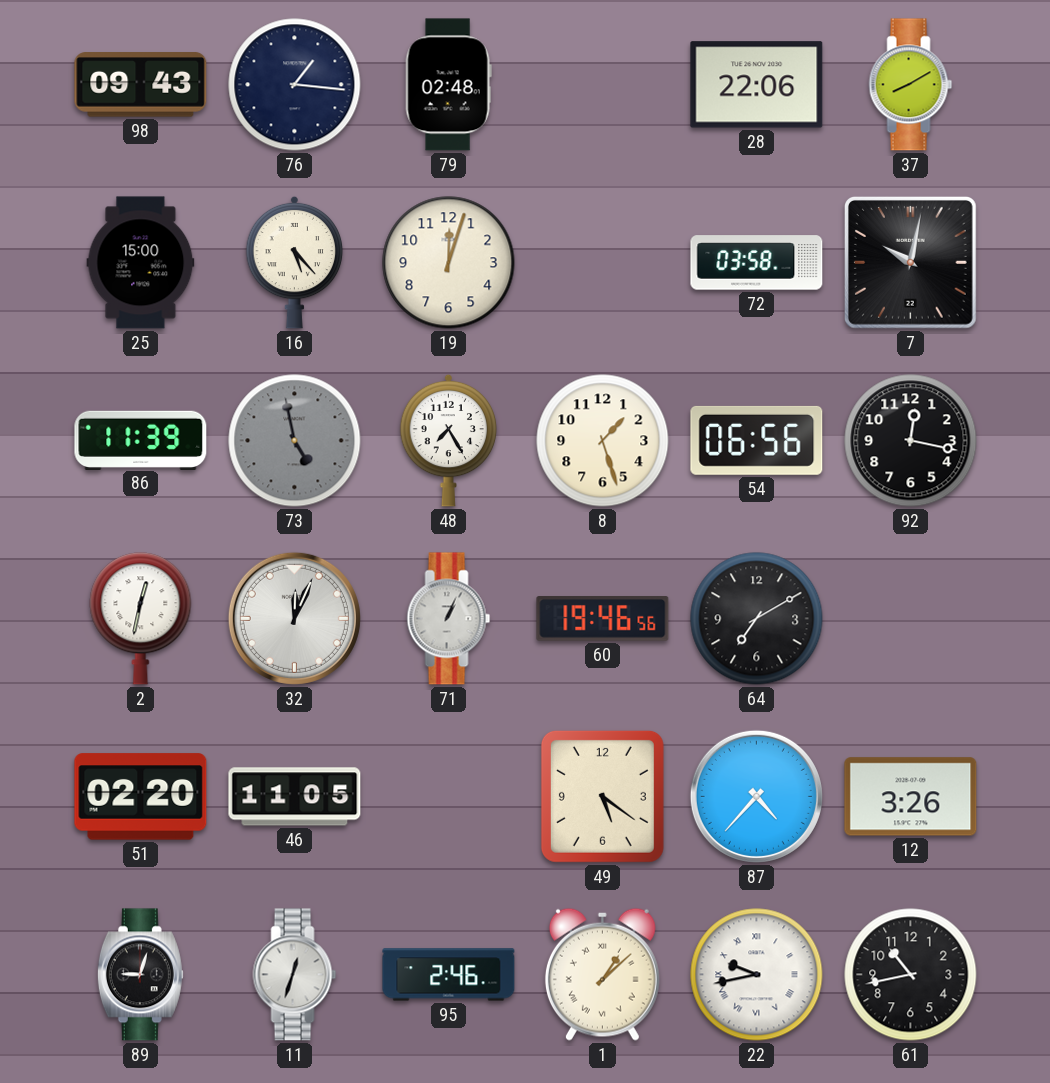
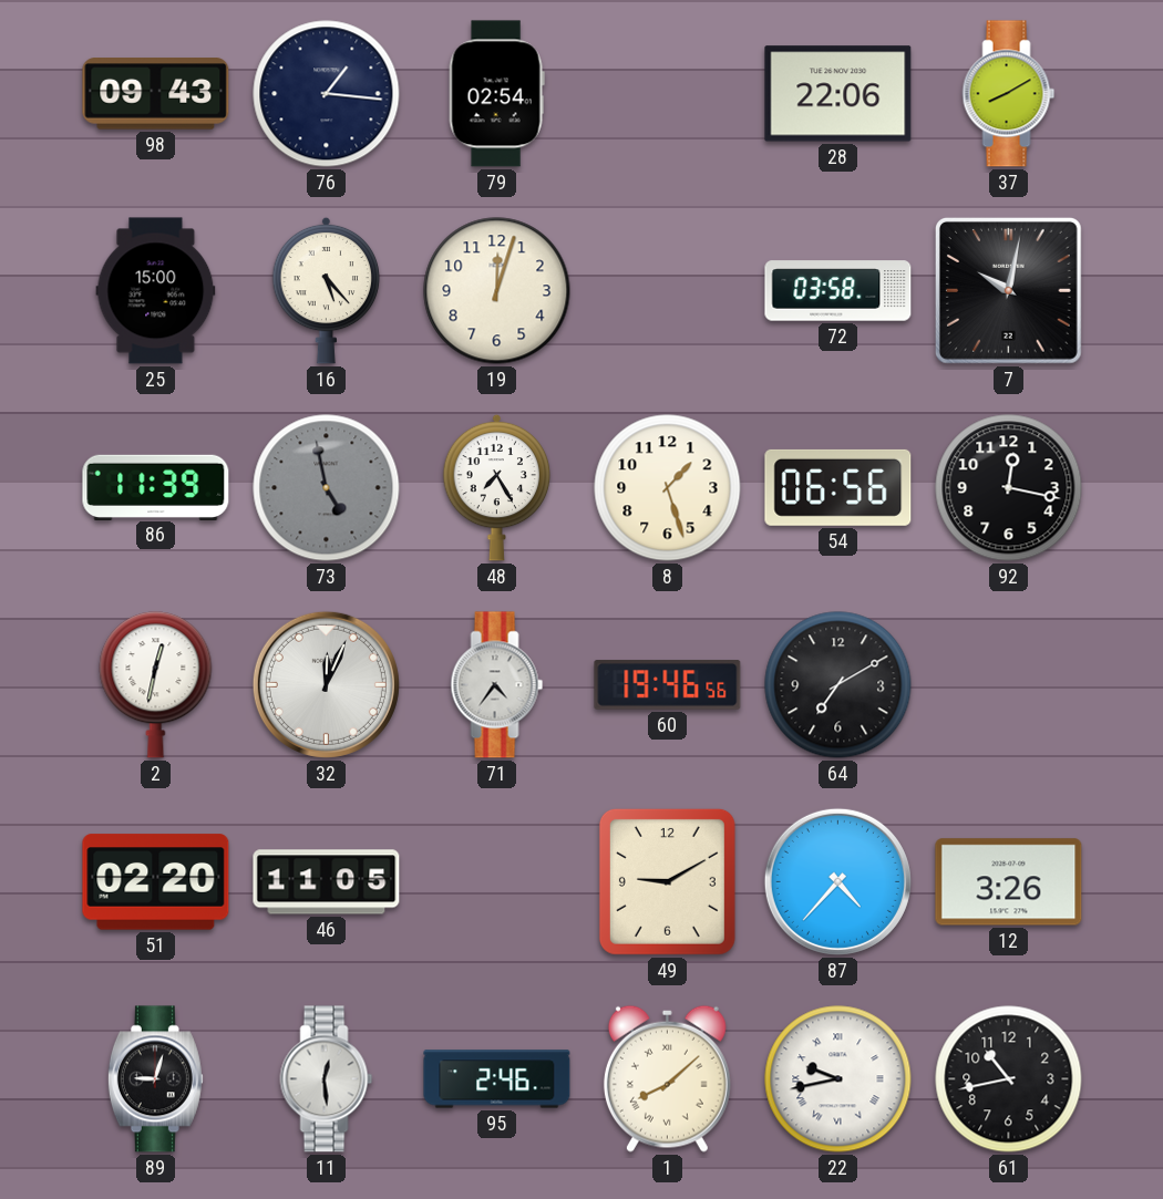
79: 02:48 -> 02:54 (496, 94)
71: 1:04 -> 4:36 (497, 685)
49: 5:21 -> 9:10 (667, 881)
11: 12:33 -> 12:29 (327, 1079)
1: 1:08 -> 8:08 (667, 1078)
